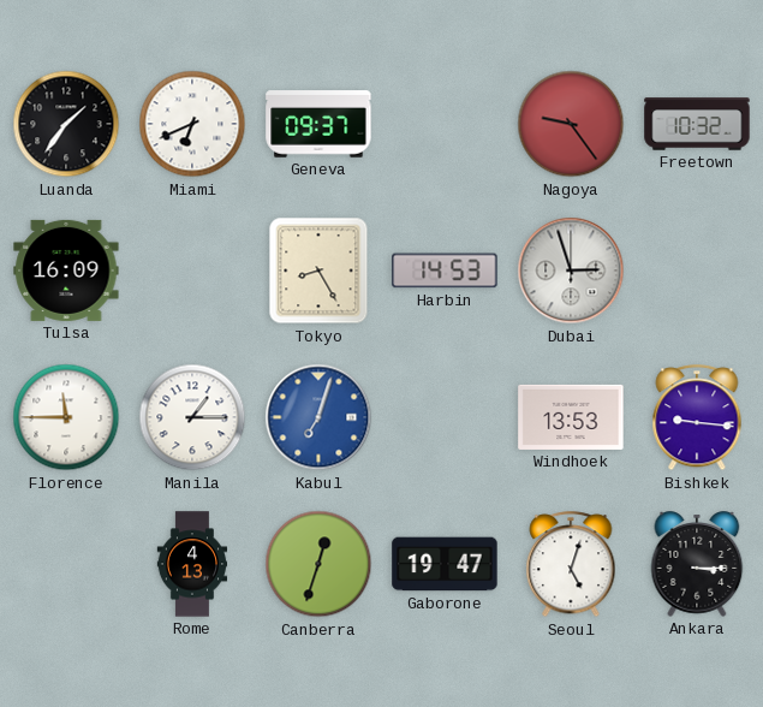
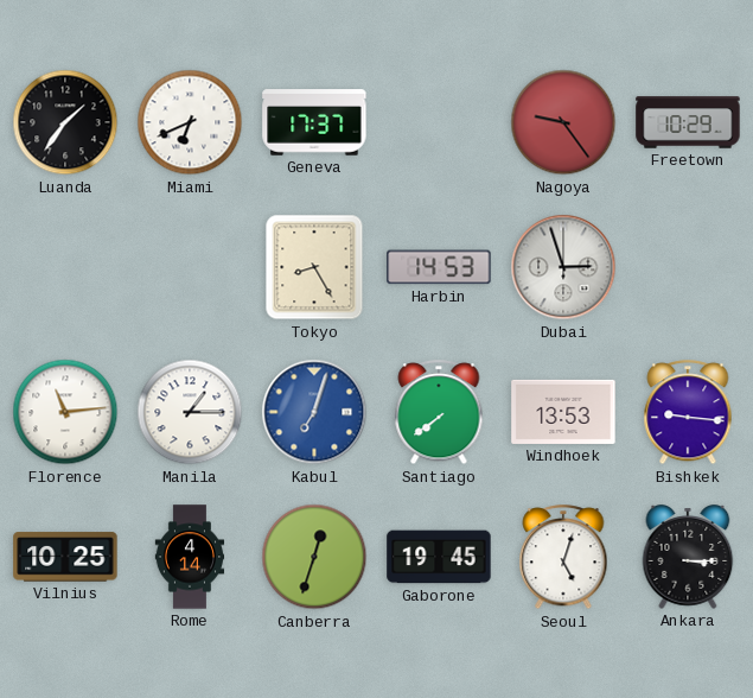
Geneva: 09:37 -> 17:37 (314, 122)
Freetown: 10:32 -> 10:29 (688, 122)
Tulsa: 16:09 -> none (66, 271)
Florence: 11:45 -> 11:14 (65, 412)
Santiago: none -> 7:39 (439, 413)
Vilnius: none -> 10:25 (65, 557)
Rome: 4:13 -> 4:14 (190, 557)
Gaborone: 19:47 -> 19:45 (439, 557)
